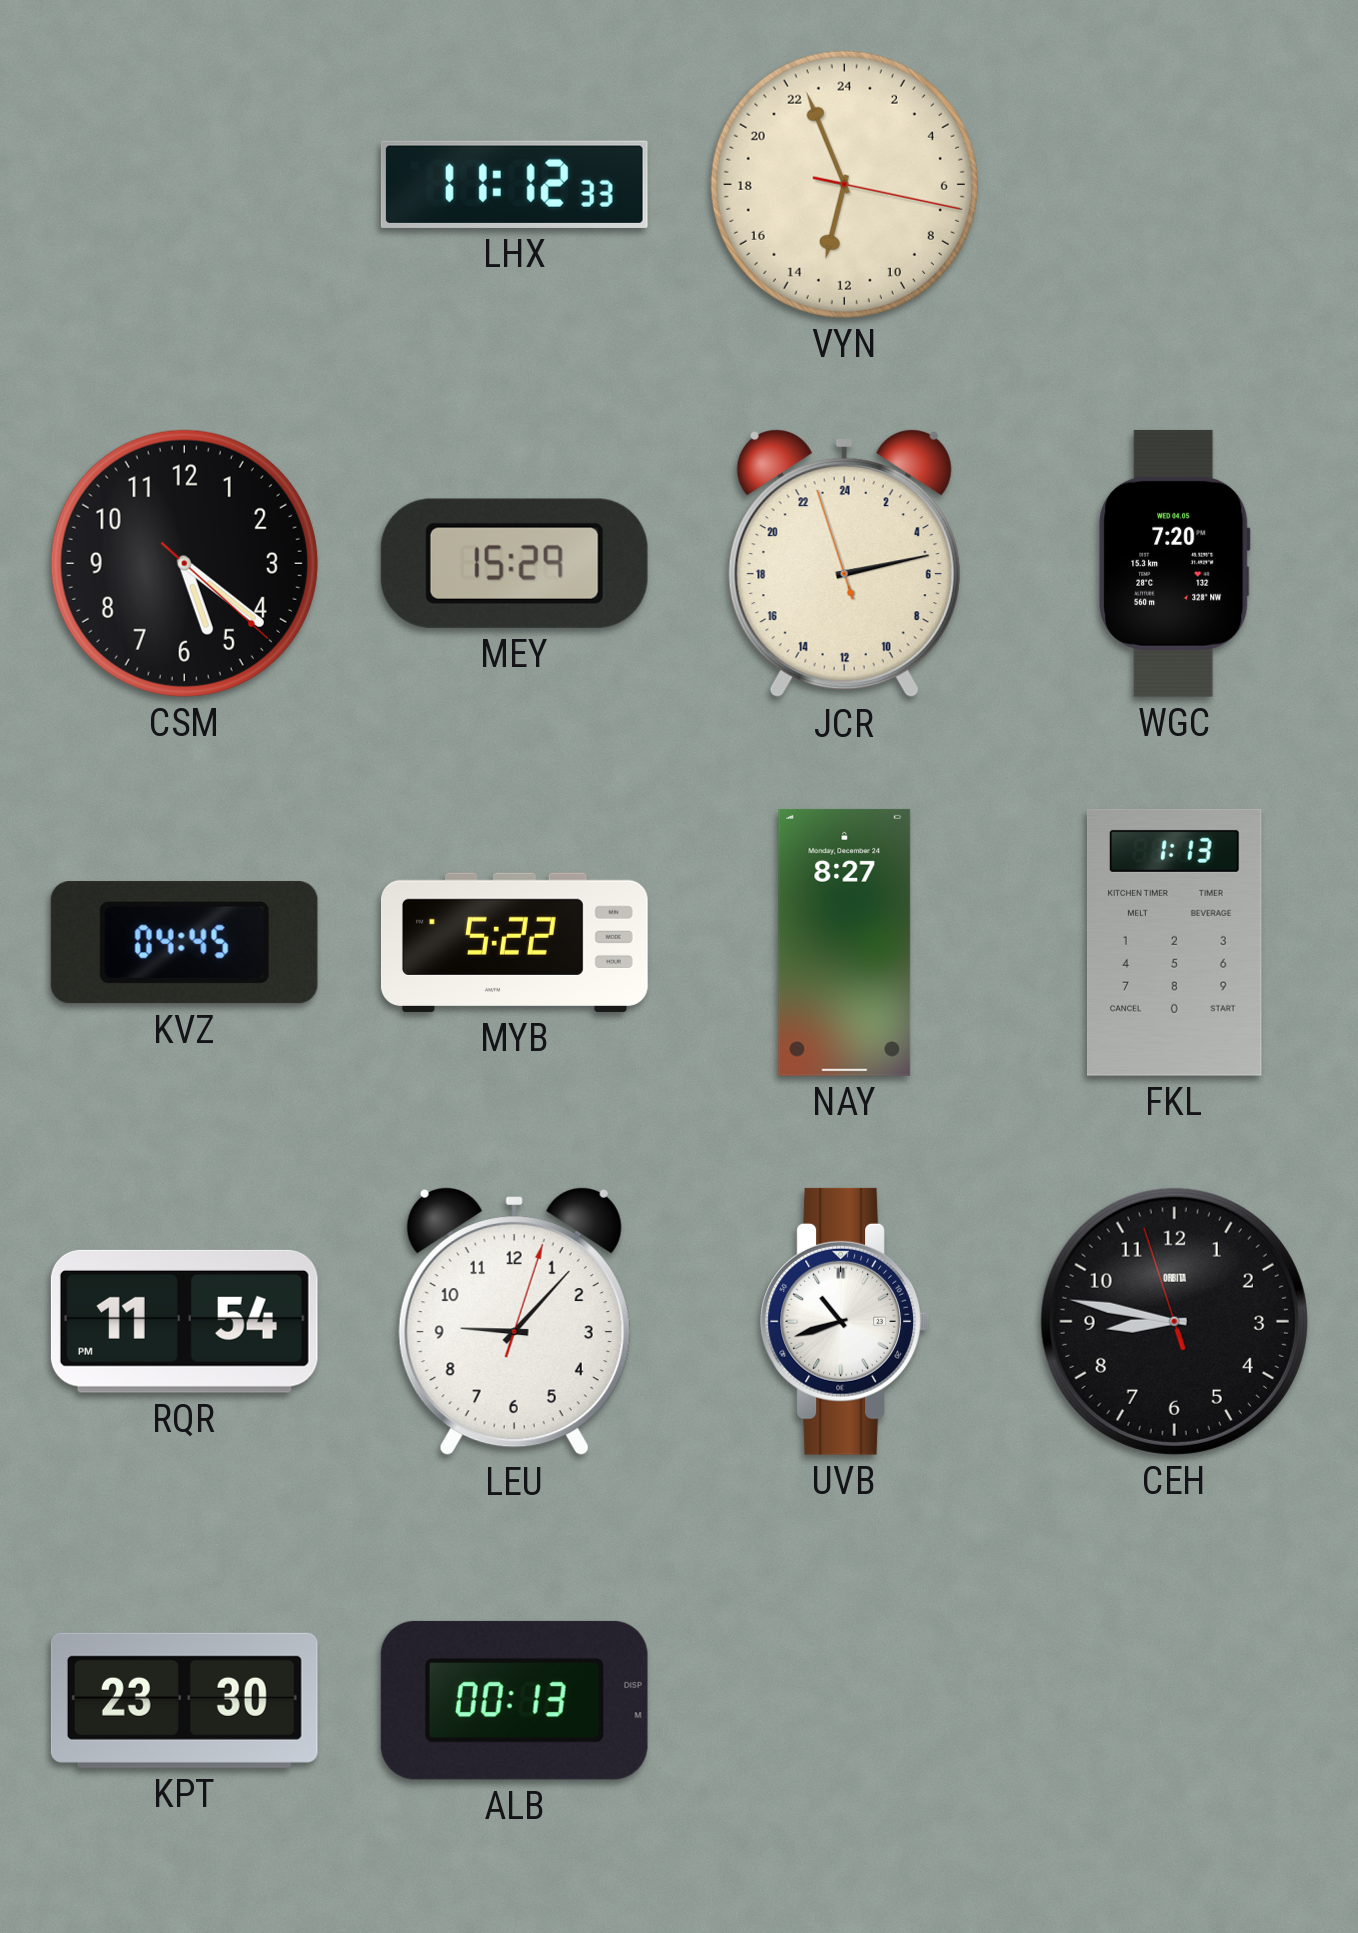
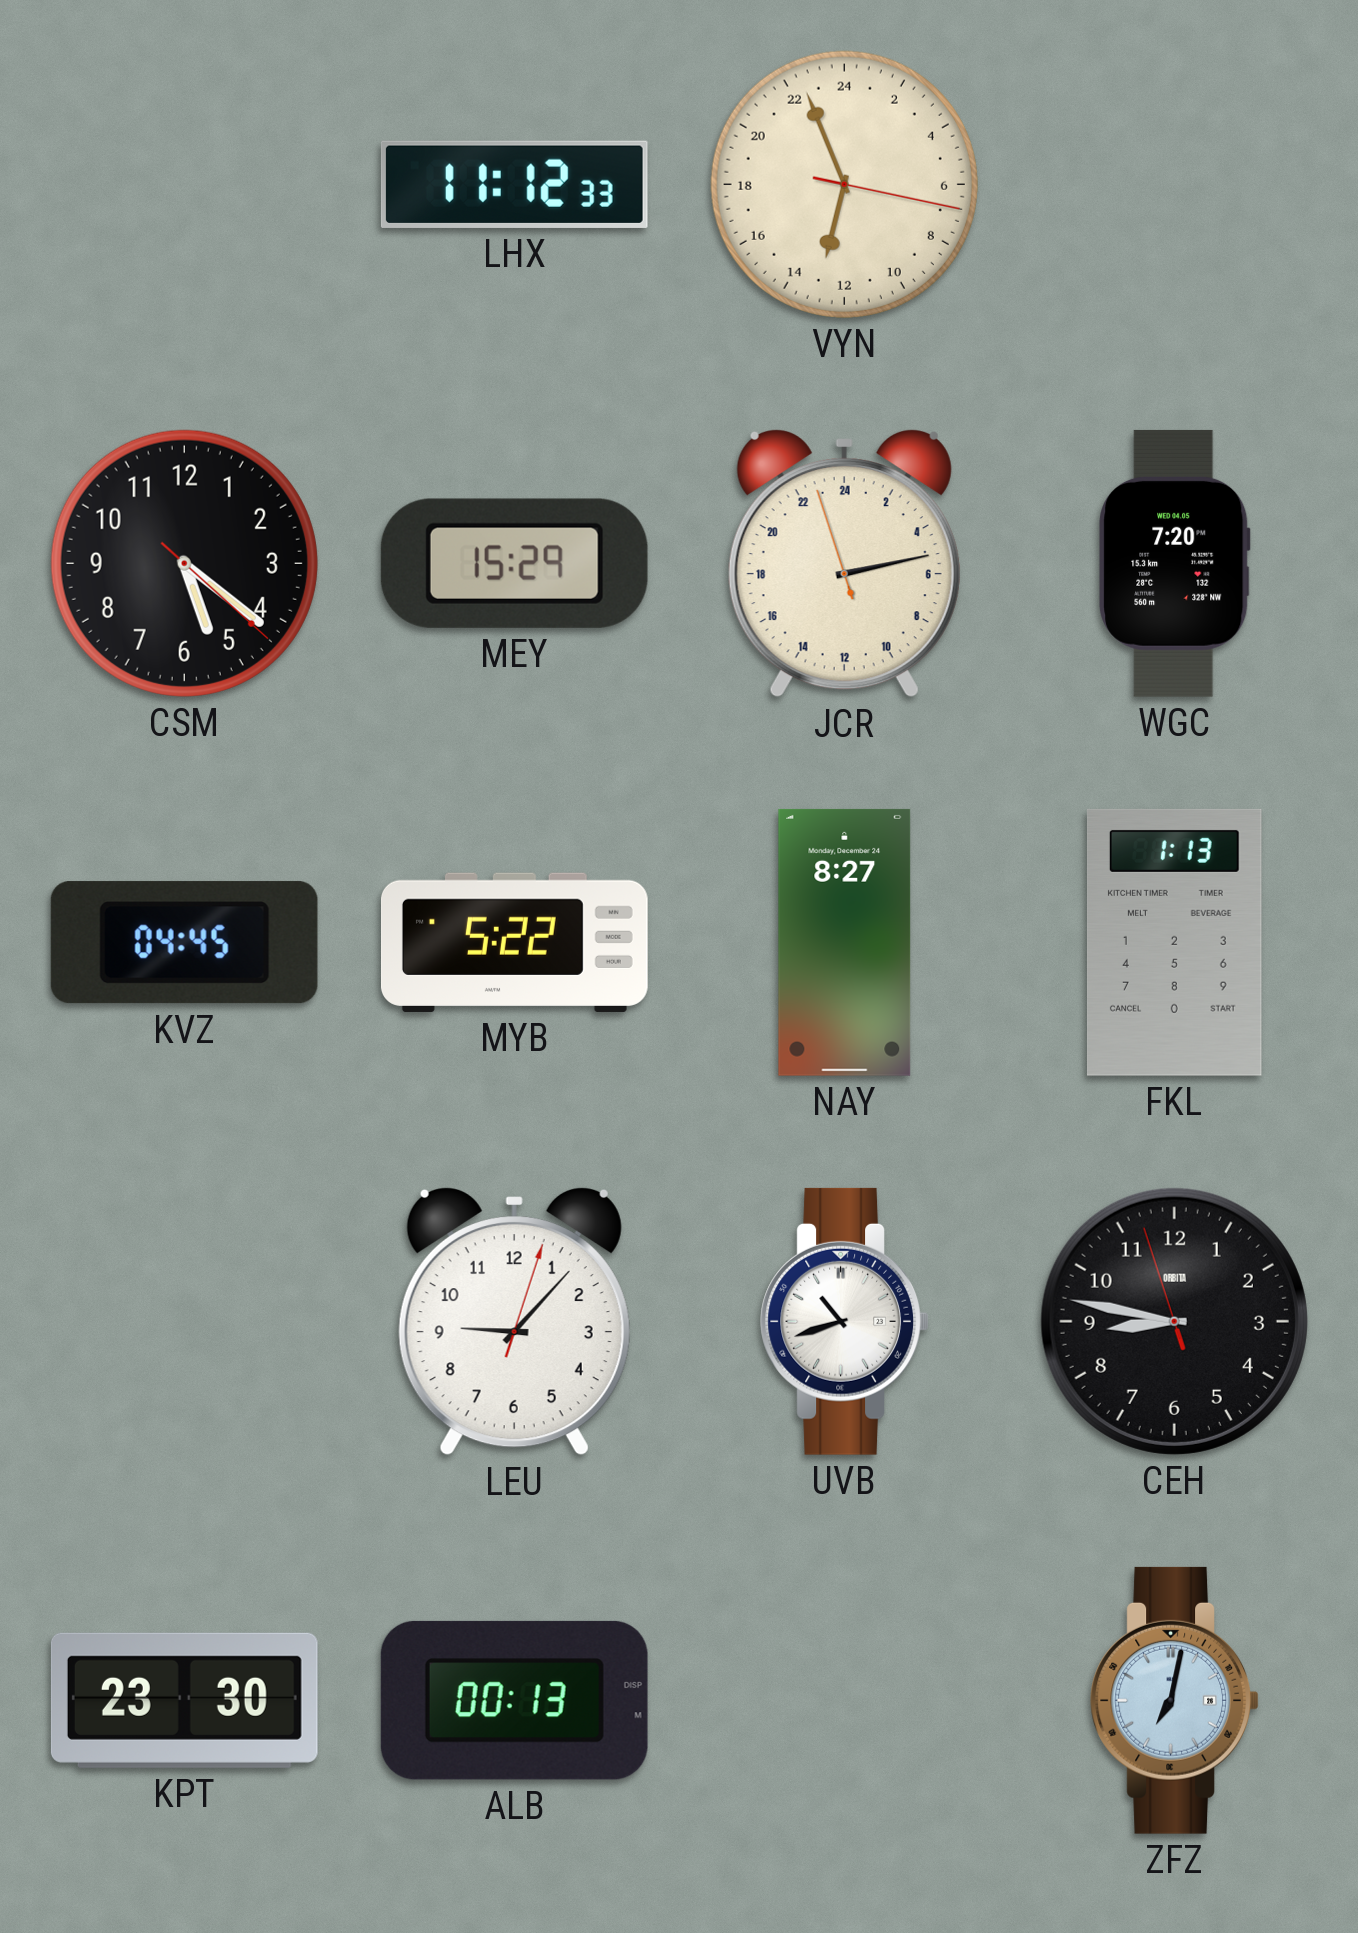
RQR: 11:54 -> none (184, 1321)
ZFZ: none -> 7:02 (1174, 1700)
